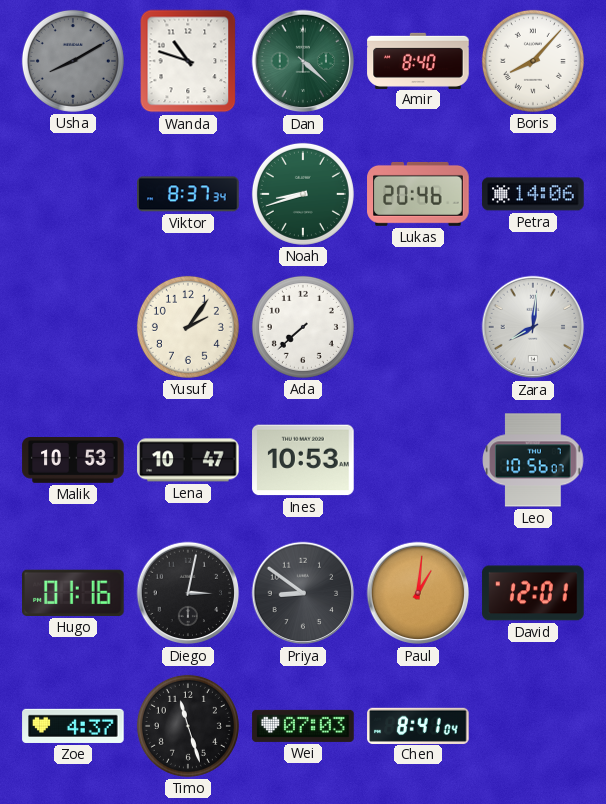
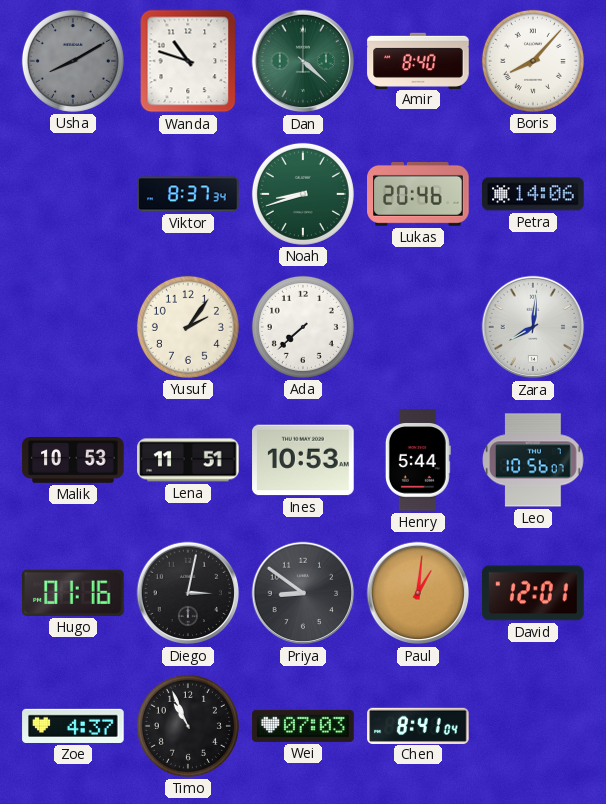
Lena: 10:47 -> 11:51 (188, 460)
Henry: none -> 5:44 (418, 460)
Timo: 11:27 -> 10:56 (188, 726)
